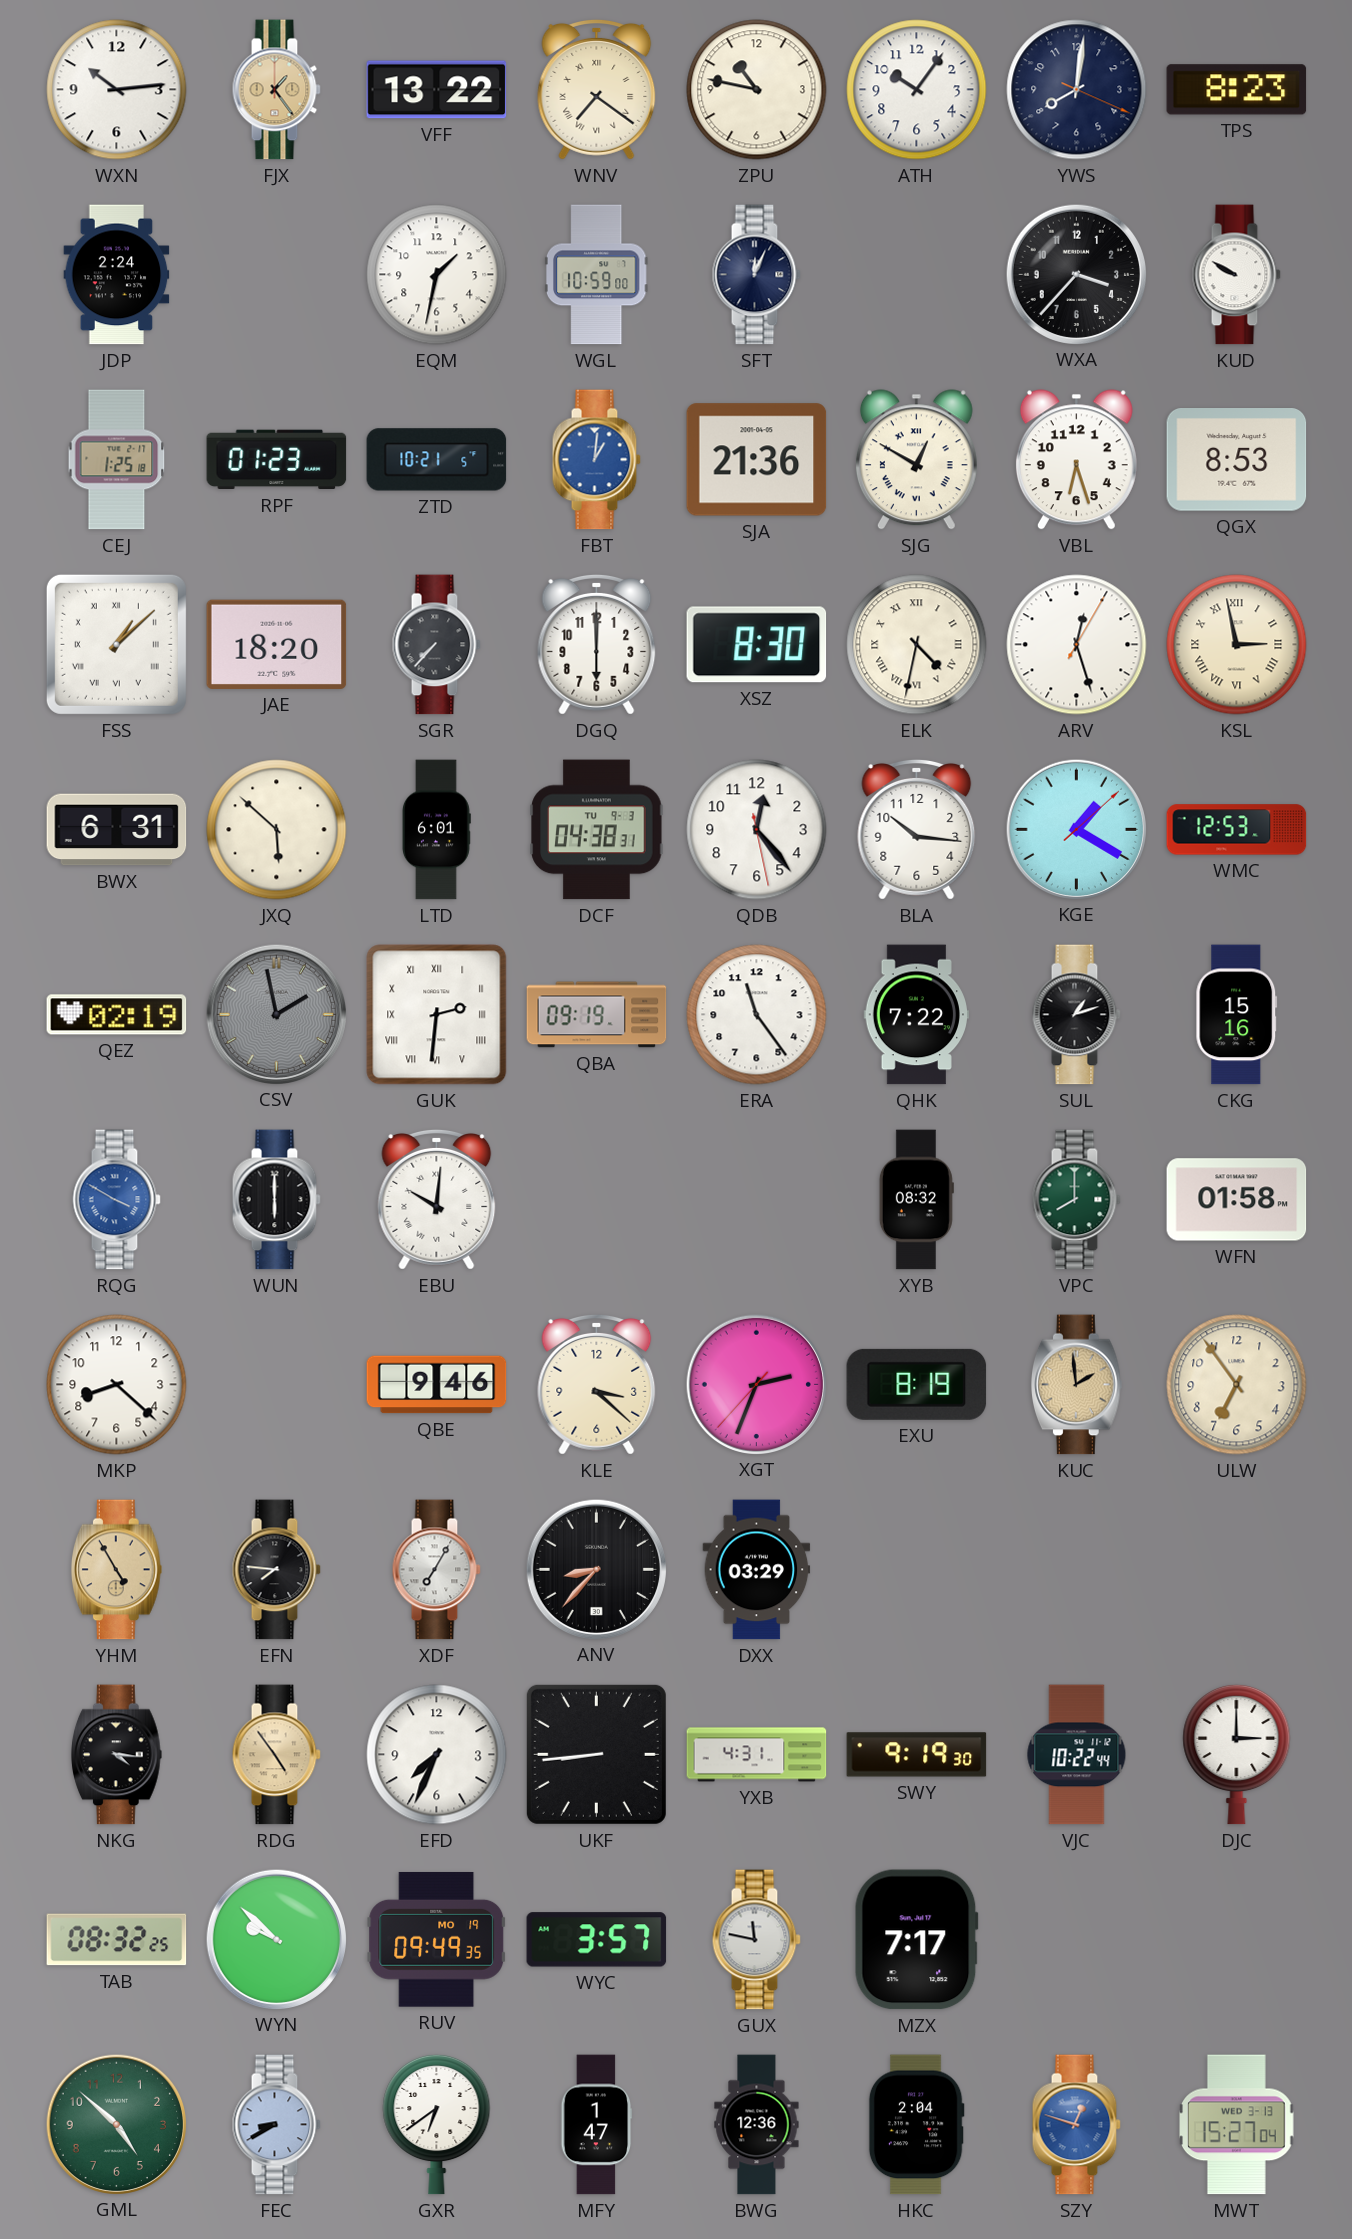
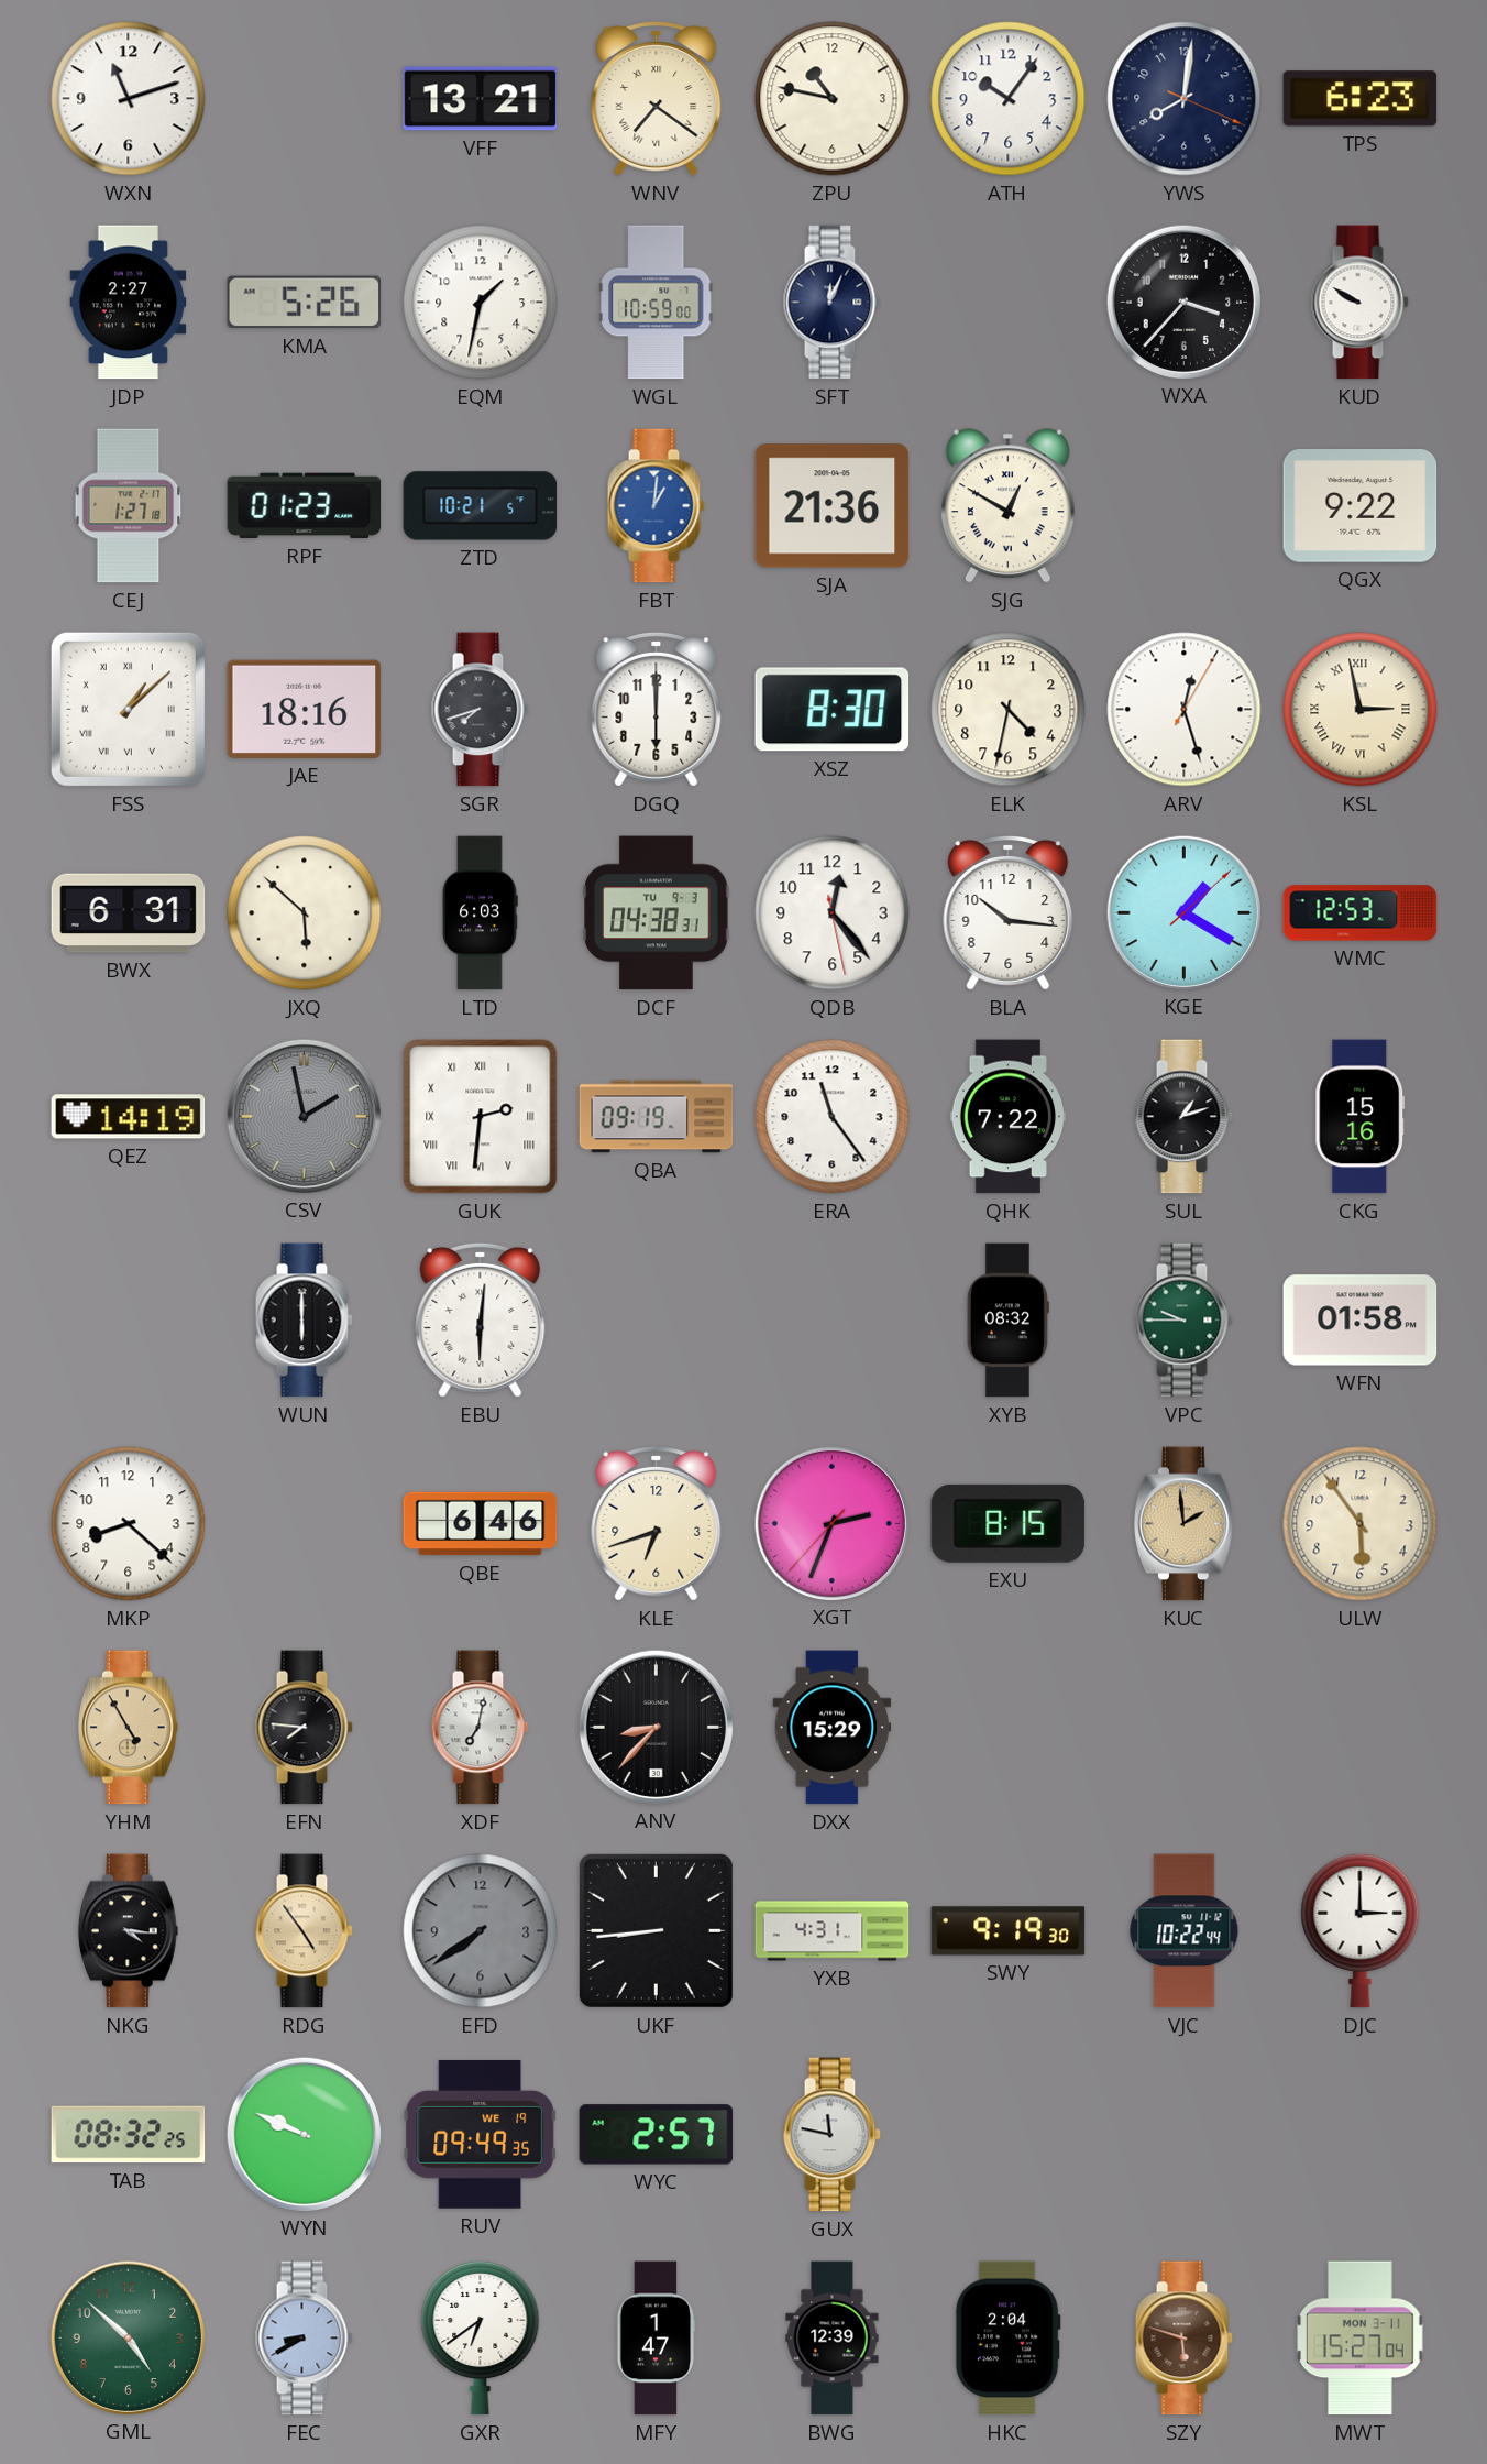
WXN: 10:14 -> 11:12 (129, 99)
FJX: 1:24 -> none (276, 90)
VFF: 13:22 -> 13:21 (481, 99)
TPS: 8:23 -> 6:23 (1361, 99)
JDP: 2:24 -> 2:27 (129, 303)
KMA: none -> 5:26 (305, 303)
CEJ: 1:25 -> 1:27 (129, 506)
VBL: 6:27 -> none (1076, 460)
QGX: 8:53 -> 9:22 (1361, 506)
JAE: 18:20 -> 18:16 (305, 709)
SGR: 7:37 -> 7:42 (480, 710)
ELK numerals: Roman -> Arabic (1009, 710)
LTD: 6:01 -> 6:03 (480, 913)
QEZ: 02:19 -> 14:19 (129, 1117)
RQG: 3:50 -> none (116, 1200)
EBU: 10:01 -> 6:01 (481, 1319)
VPC: 8:00 -> 9:45 (1183, 1321)
QBE: 9:46 -> 6:46 (481, 1524)
KLE: 3:22 -> 6:42 (657, 1523)
EXU: 8:19 -> 8:15 (1009, 1523)
ULW: 6:54 -> 5:54 (1361, 1524)
XDF: 7:05 -> 7:02 (480, 1728)
DXX: 03:29 -> 15:29 (833, 1728)
EFD: 7:34 -> 7:39 (481, 1931)
EFD dial: white -> grey (481, 1931)
WYN: 9:52 -> 9:49 (304, 2134)
RUV date: MO 19 -> WE 19 (481, 2134)
WYC: 3:57 -> 2:57 (657, 2135)
MZX: 7:17 -> none (916, 1940)
BWG: 12:36 -> 12:39 (833, 2339)
SZY: 12:48 -> 5:48 (1183, 2339)
SZY dial: blue -> brown (1183, 2339)
MWT date: WED 3-13 -> MON 3-11 (1361, 2339)
